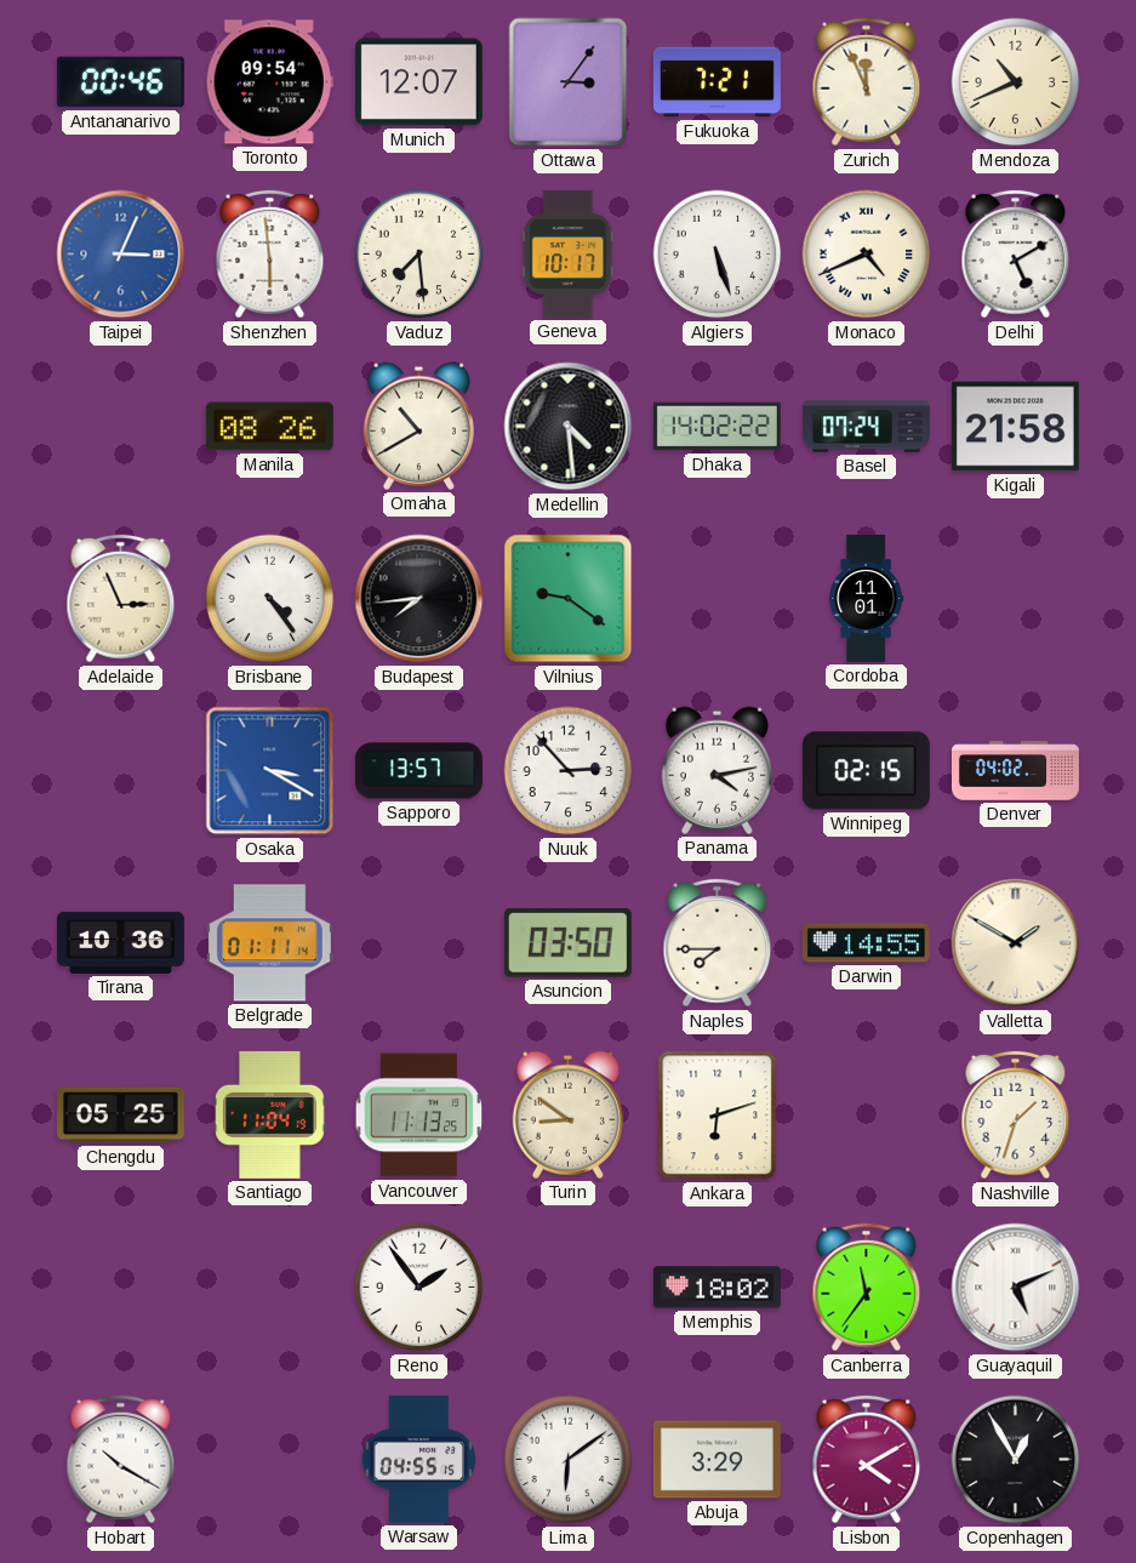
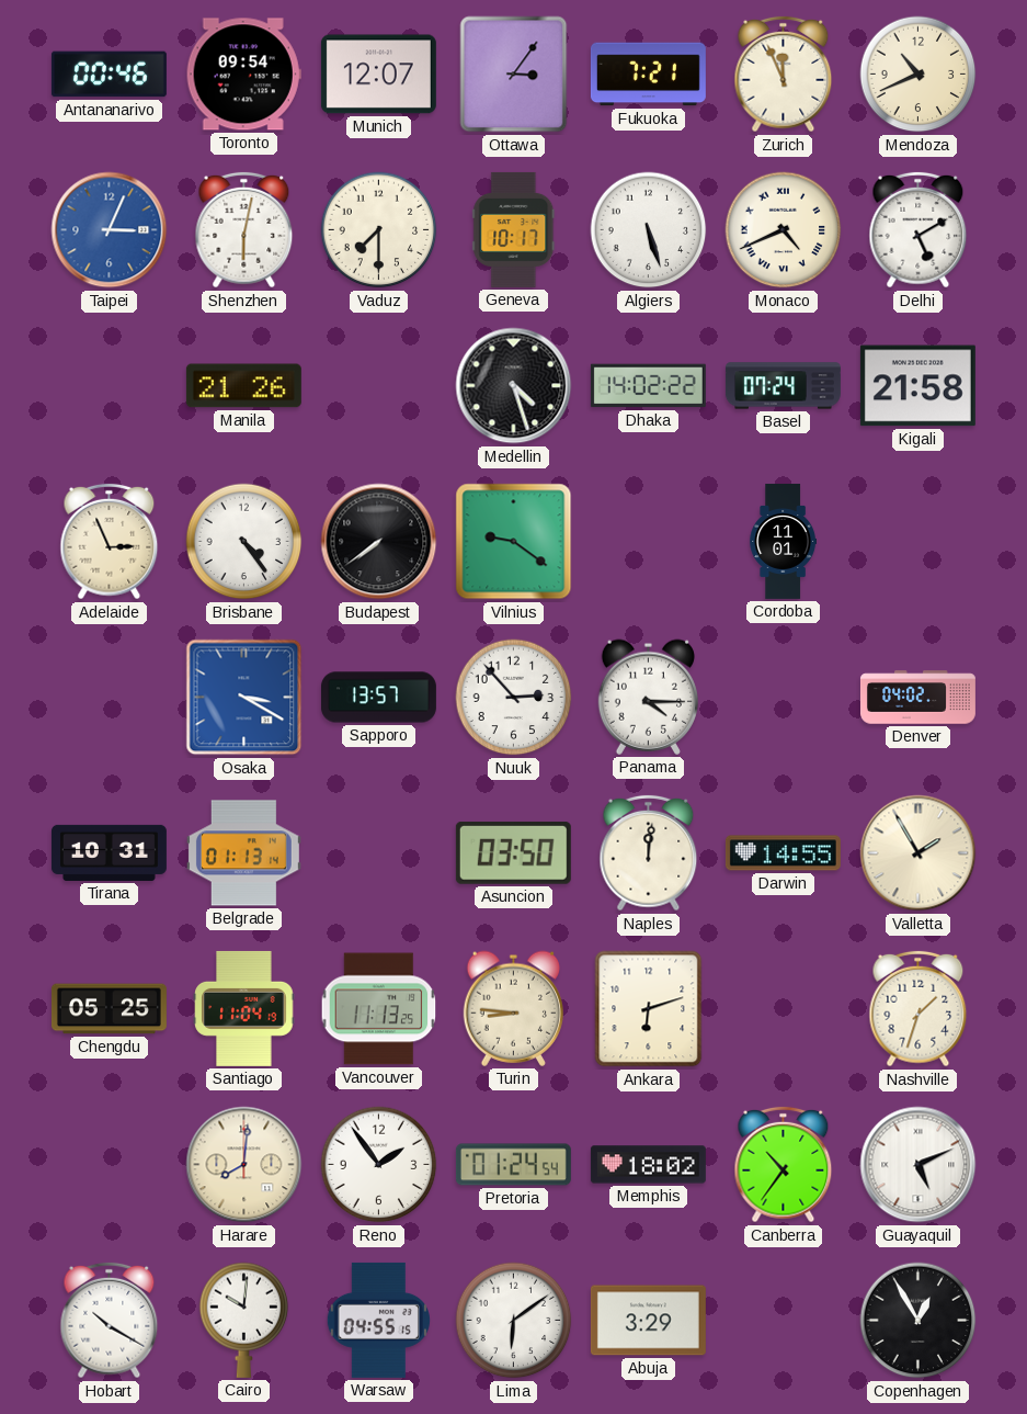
Shenzhen: 5:59 -> 6:02 (244, 230)
Vaduz: 7:29 -> 7:30 (379, 230)
Manila: 08:26 -> 21:26 (243, 386)
Omaha: 10:40 -> none (418, 426)
Medellin: 4:29 -> 4:27 (514, 386)
Budapest: 7:44 -> 7:39 (379, 542)
Panama: 4:13 -> 4:15 (648, 697)
Winnipeg: 02:15 -> none (866, 771)
Tirana: 10:36 -> 10:31 (109, 852)
Belgrade: 01:11 -> 01:13 (243, 853)
Naples: 7:45 -> 12:01 (649, 853)
Valletta: 1:50 -> 1:55 (918, 853)
Turin: 8:51 -> 8:46 (513, 1008)
Harare: none -> 8:01 (244, 1165)
Pretoria: none -> 01:24 (513, 1165)
Canberra: 11:36 -> 10:36 (784, 1165)
Cairo: none -> 10:01 (244, 1320)
Lisbon: 4:10 -> none (867, 1460)
